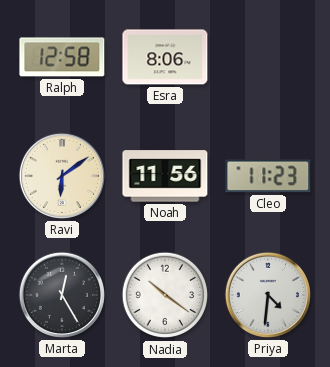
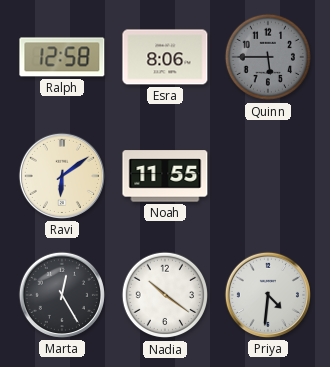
Quinn: none -> 5:45 (268, 57)
Noah: 11:56 -> 11:55 (165, 176)
Cleo: 11:23 -> none (268, 176)
